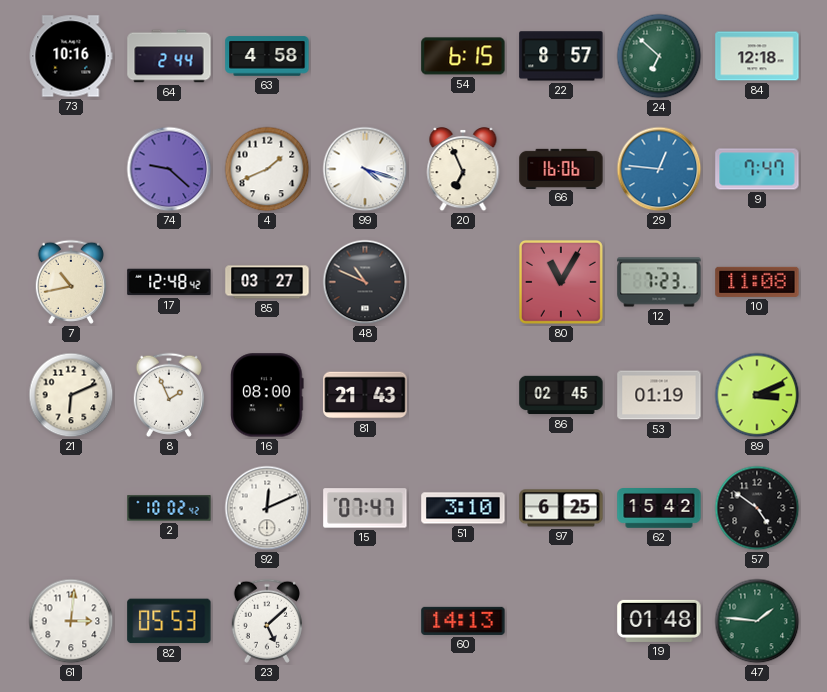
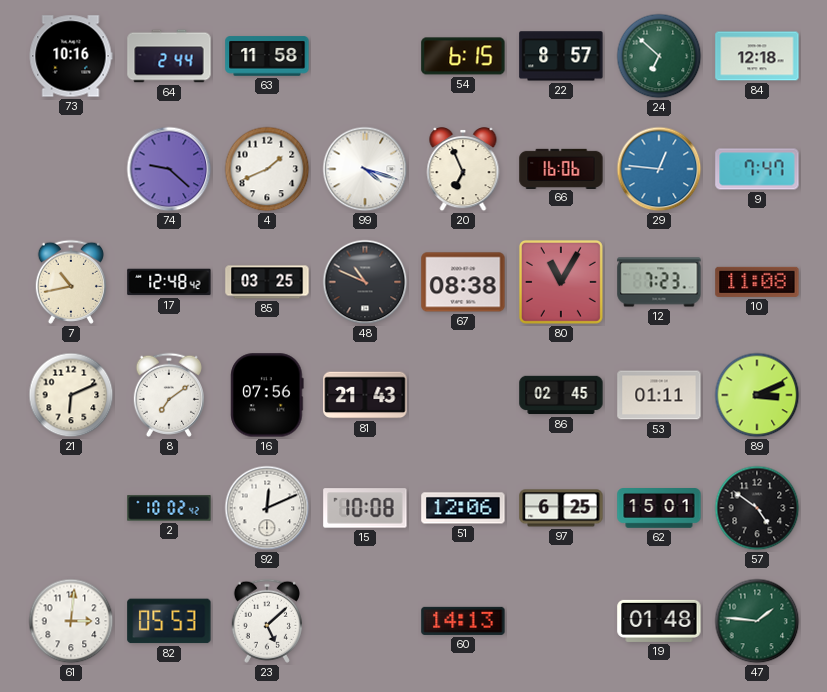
63: 4:58 -> 11:58 (267, 56)
85: 03:27 -> 03:25 (267, 282)
67: none -> 08:38 (463, 282)
8: 1:56 -> 7:09 (168, 395)
16: 08:00 -> 07:56 (267, 395)
53: 01:19 -> 01:11 (659, 395)
15: 07:47 -> 10:08 (365, 508)
51: 3:10 -> 12:06 (463, 508)
62: 15:42 -> 15:01 (659, 509)
